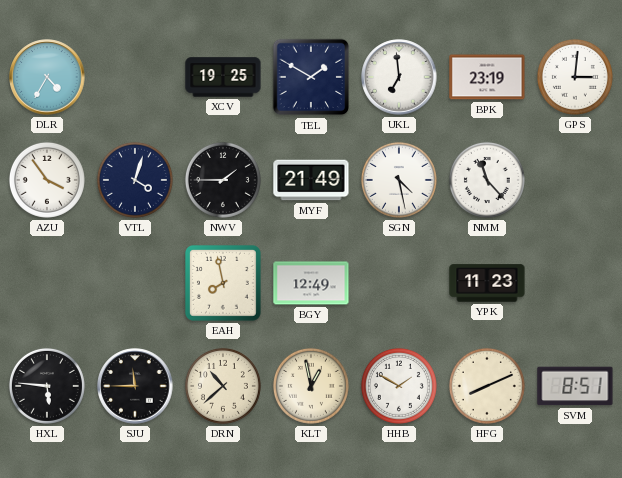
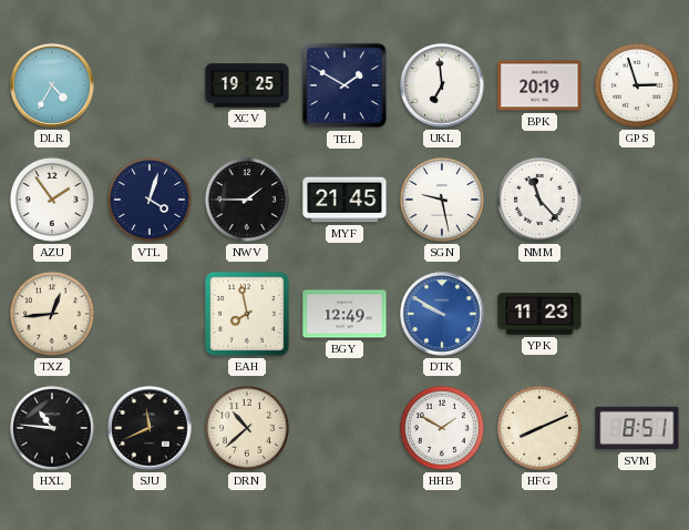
BPK: 23:19 -> 20:19 (539, 85)
GPS: 3:01 -> 2:57 (637, 85)
AZU: 3:54 -> 1:54 (52, 200)
MYF: 21:49 -> 21:45 (344, 200)
SGN: 4:28 -> 9:28 (442, 200)
TXZ: none -> 12:44 (52, 314)
DTK: none -> 9:50 (442, 314)
HXL: 5:46 -> 10:46 (52, 428)
SJU: 11:45 -> 11:41 (150, 428)
KLT: 12:58 -> none (311, 386)
